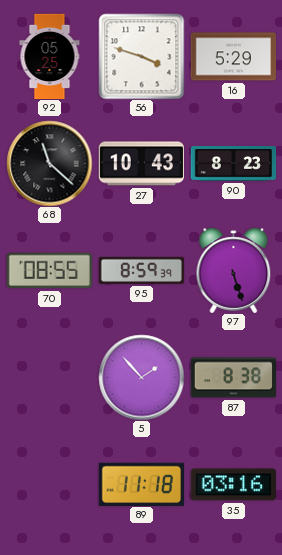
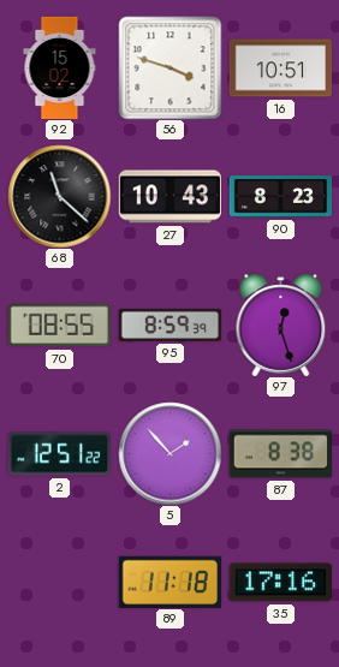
92: 05:25 -> 15:02 (60, 67)
16: 5:29 -> 10:51 (280, 69)
97: 5:27 -> 12:27 (281, 324)
2: none -> 12:51 (59, 454)
35: 03:16 -> 17:16 (280, 583)
